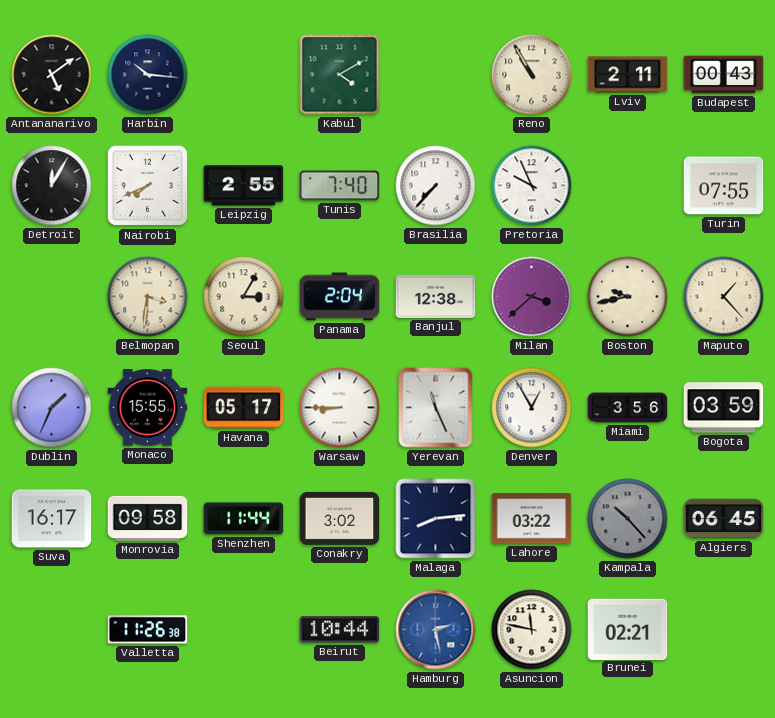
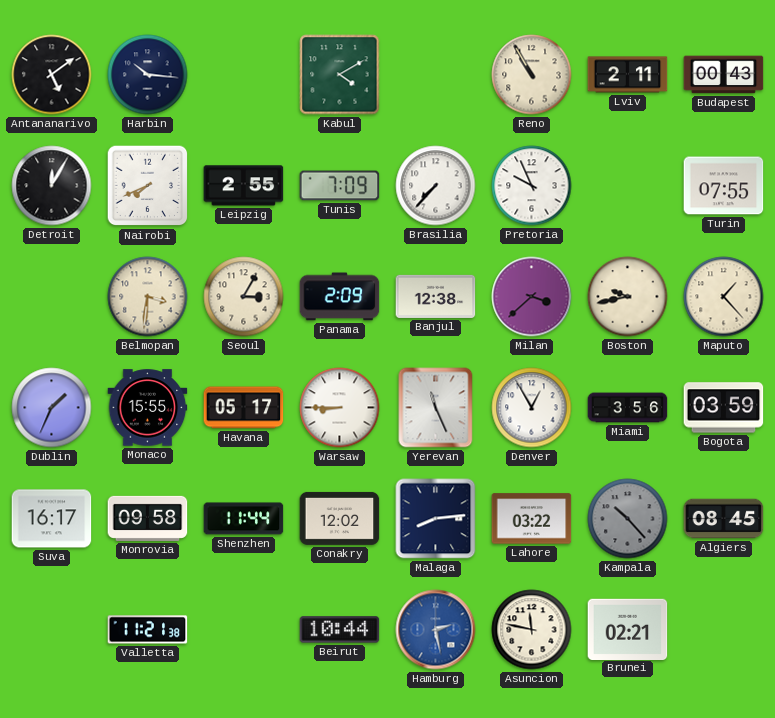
Tunis: 7:40 -> 7:09 (340, 186)
Panama: 2:04 -> 2:09 (340, 297)
Conakry: 3:02 -> 12:02 (340, 518)
Algiers: 06:45 -> 08:45 (724, 519)
Valletta: 11:26 -> 11:21 (148, 630)
